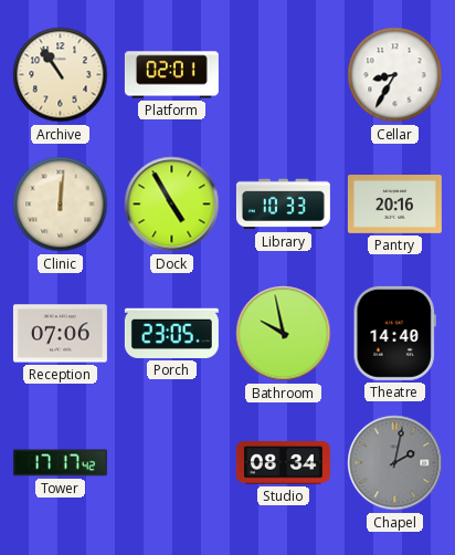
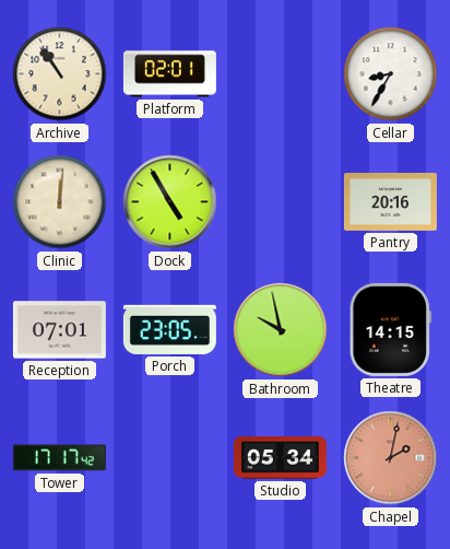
Library: 10:33 -> none (283, 205)
Reception: 07:06 -> 07:01 (59, 330)
Theatre: 14:40 -> 14:15 (390, 329)
Studio: 08:34 -> 05:34 (280, 458)
Chapel dial: grey -> salmon (391, 458)
